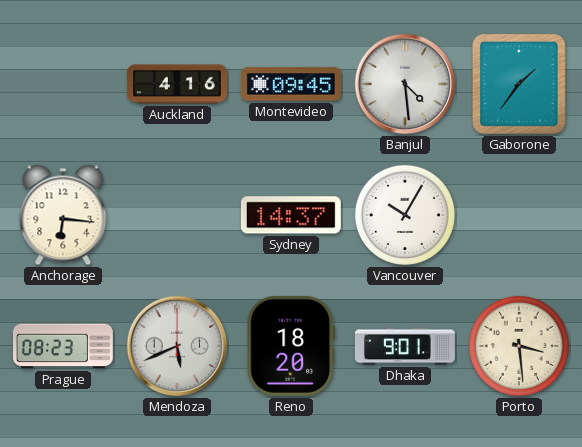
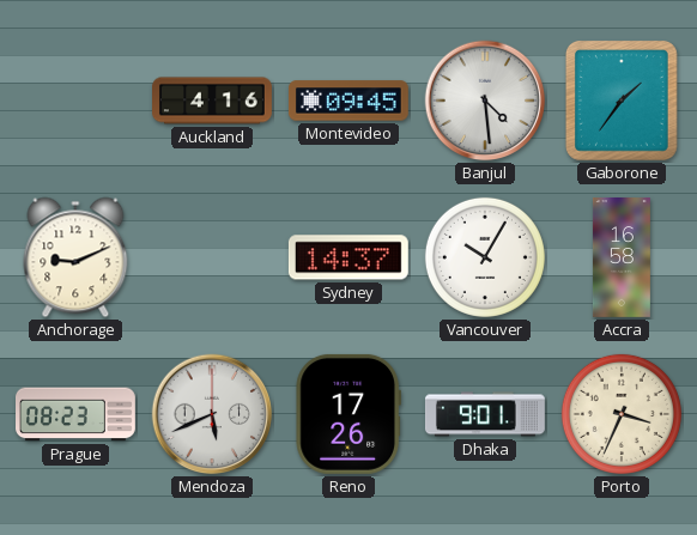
Anchorage: 6:16 -> 9:11 (75, 257)
Accra: none -> 16:58 (622, 259)
Reno: 18:20 -> 17:26 (347, 414)
Porto: 3:29 -> 3:34 (622, 414)
